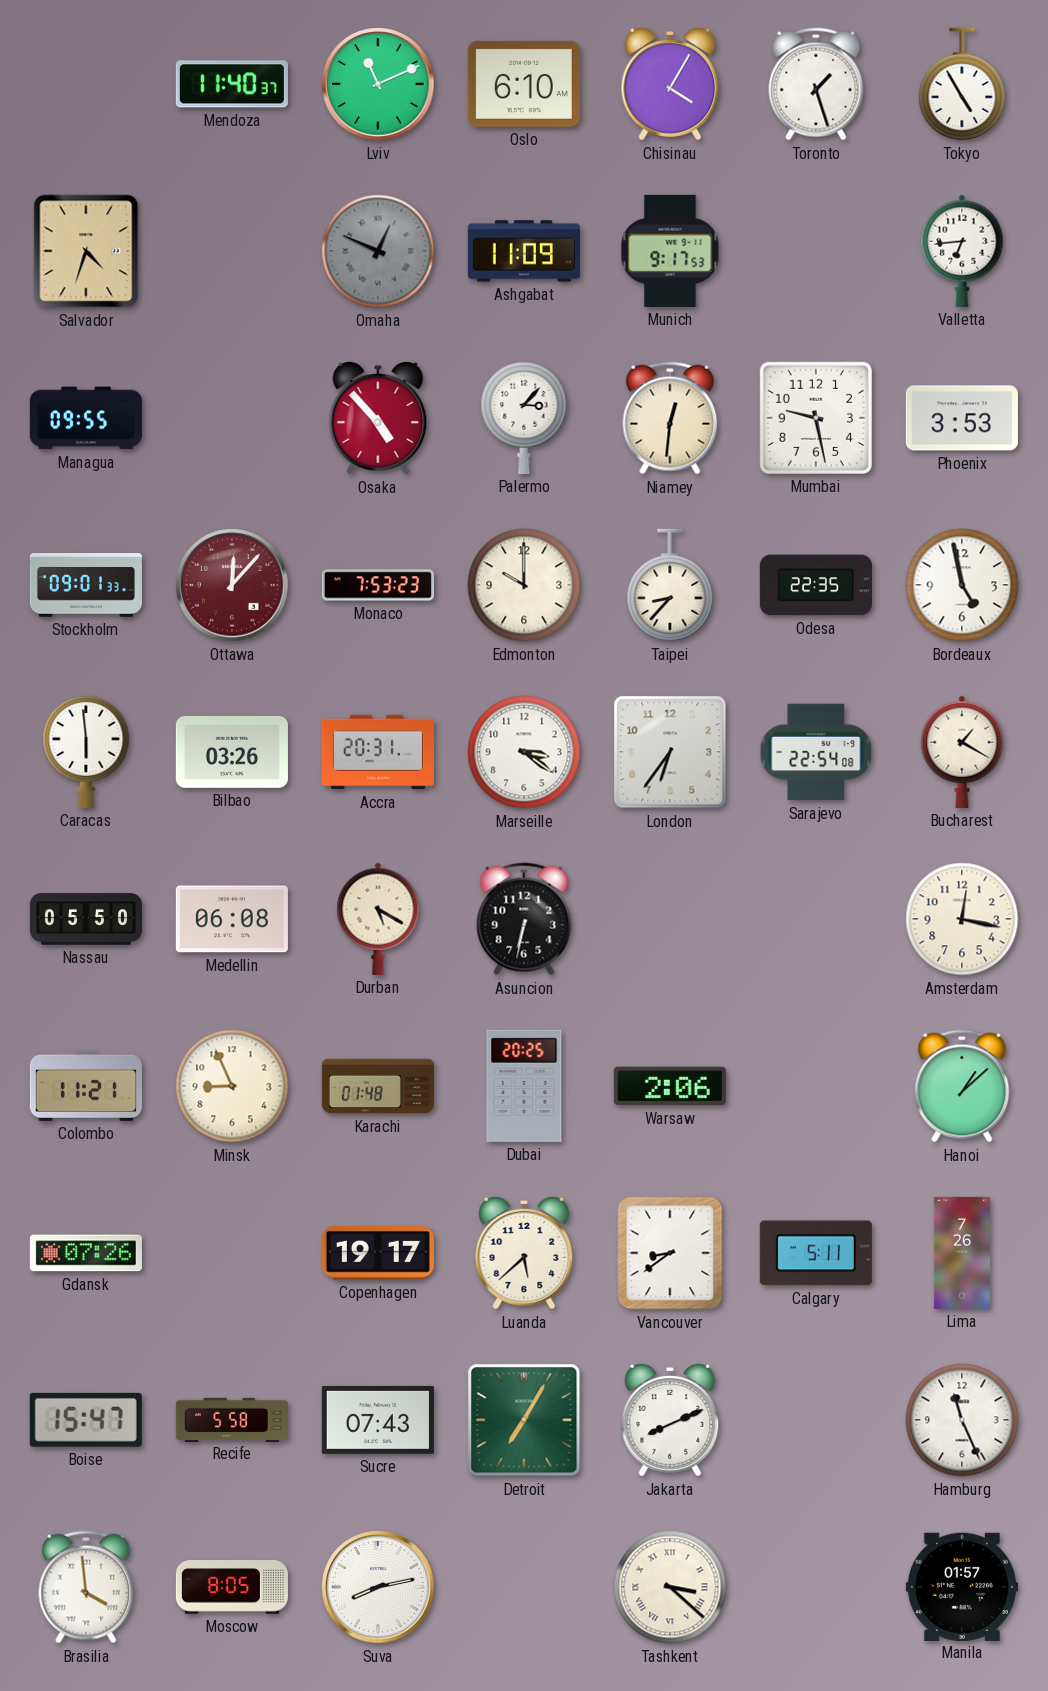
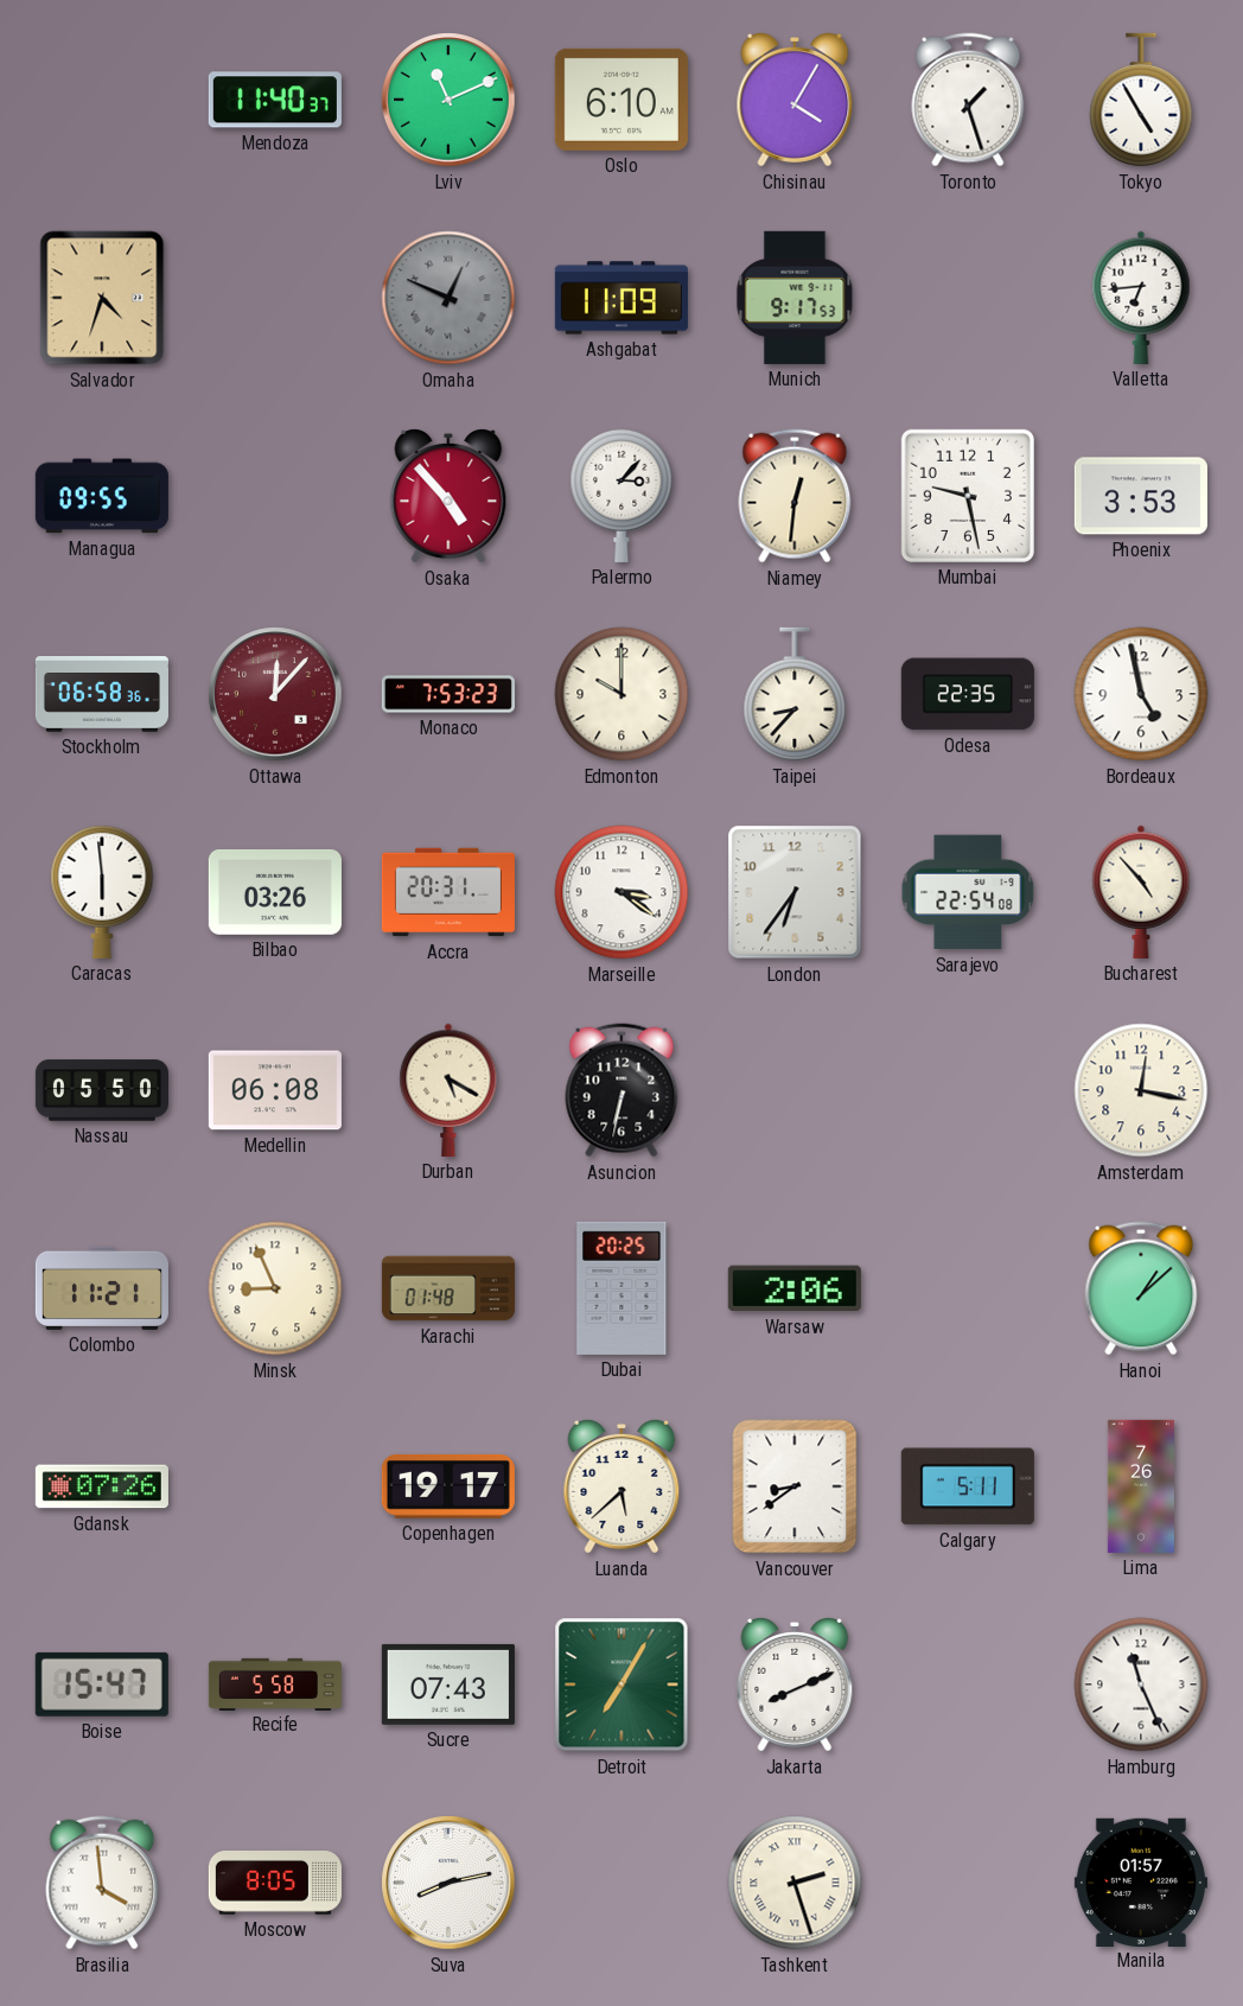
Stockholm: 09:01 -> 06:58 (102, 694)
Bucharest: 1:20 -> 4:53 (1141, 892)
Tashkent: 3:22 -> 2:27 (795, 1883)
